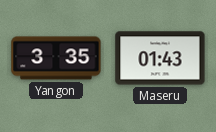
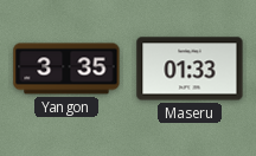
Maseru: 01:43 -> 01:33 (190, 69)
